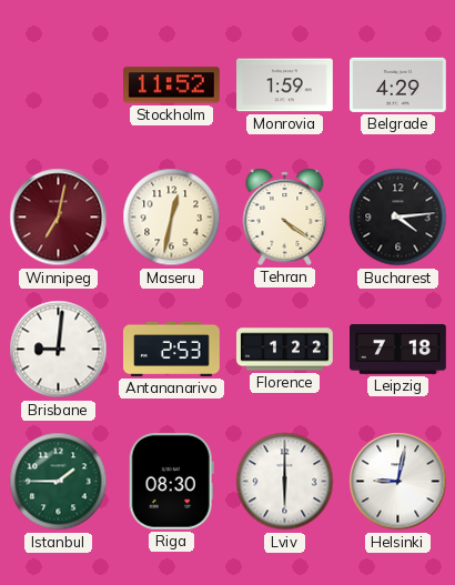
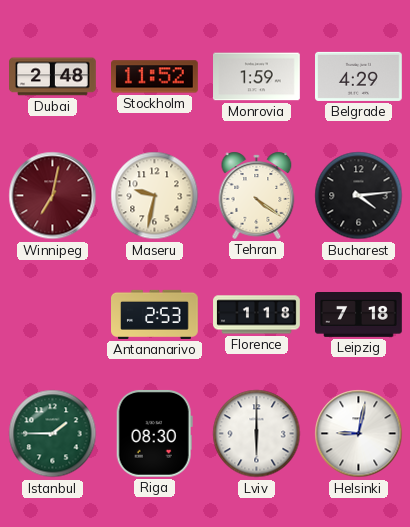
Dubai: none -> 2:48 (53, 77)
Maseru: 12:32 -> 9:32 (155, 196)
Brisbane: 9:01 -> none (59, 350)
Florence: 1:22 -> 1:18 (257, 315)
